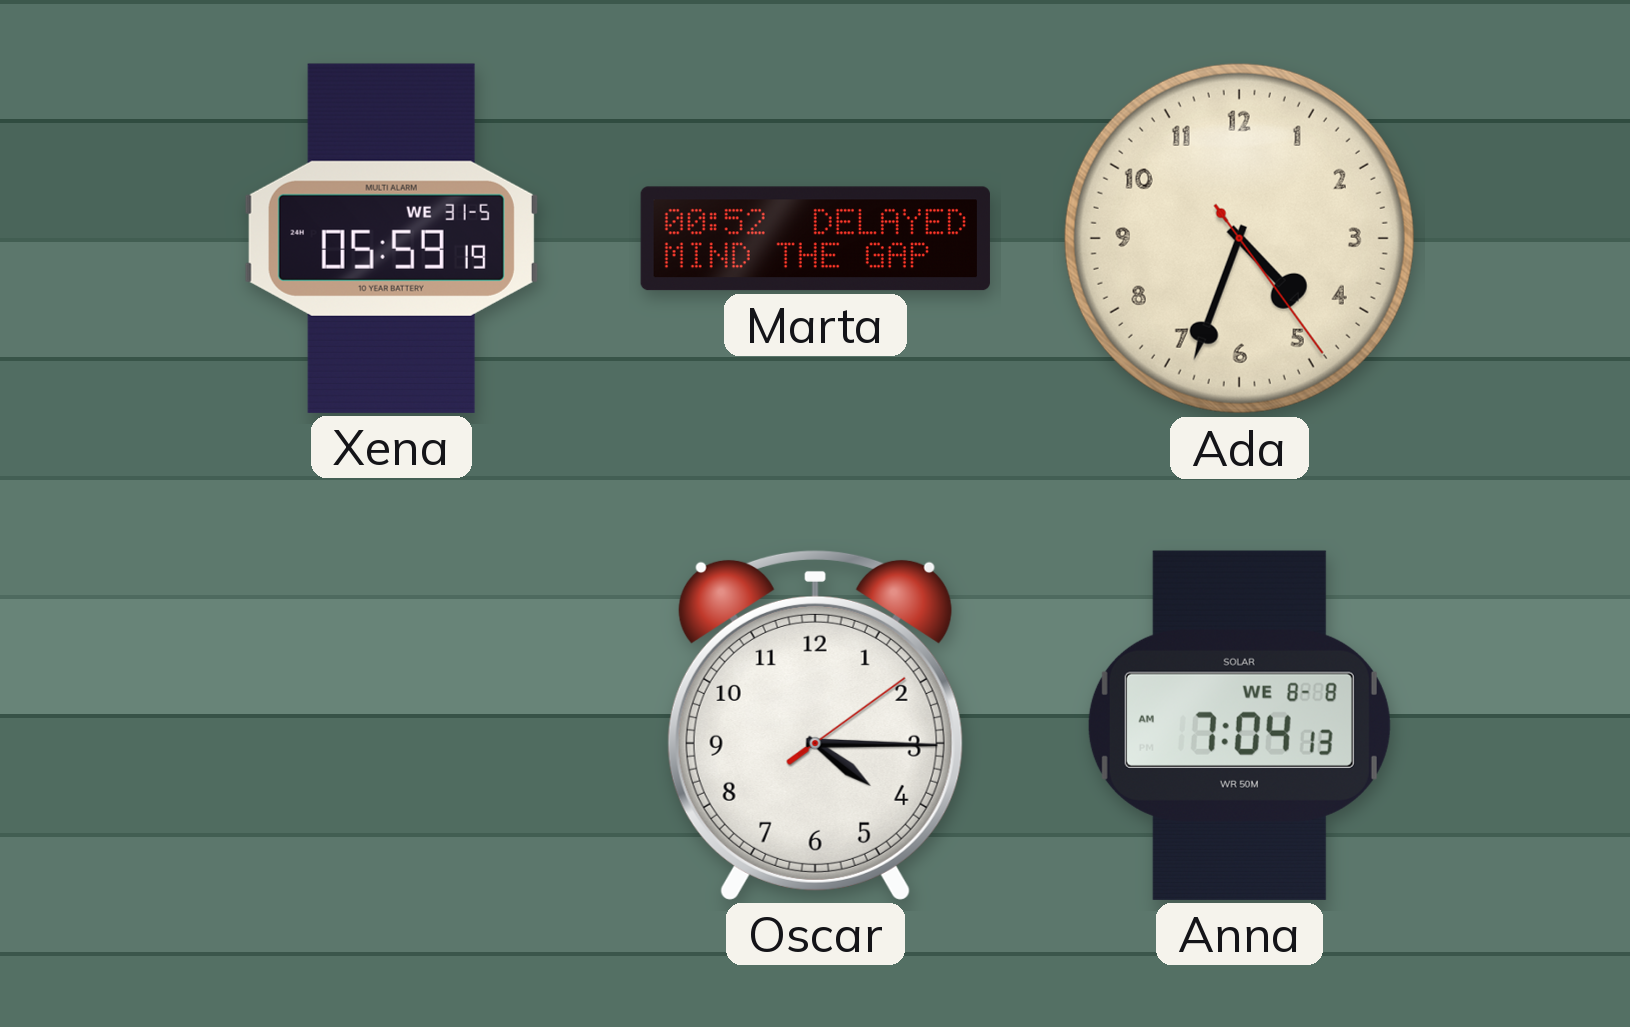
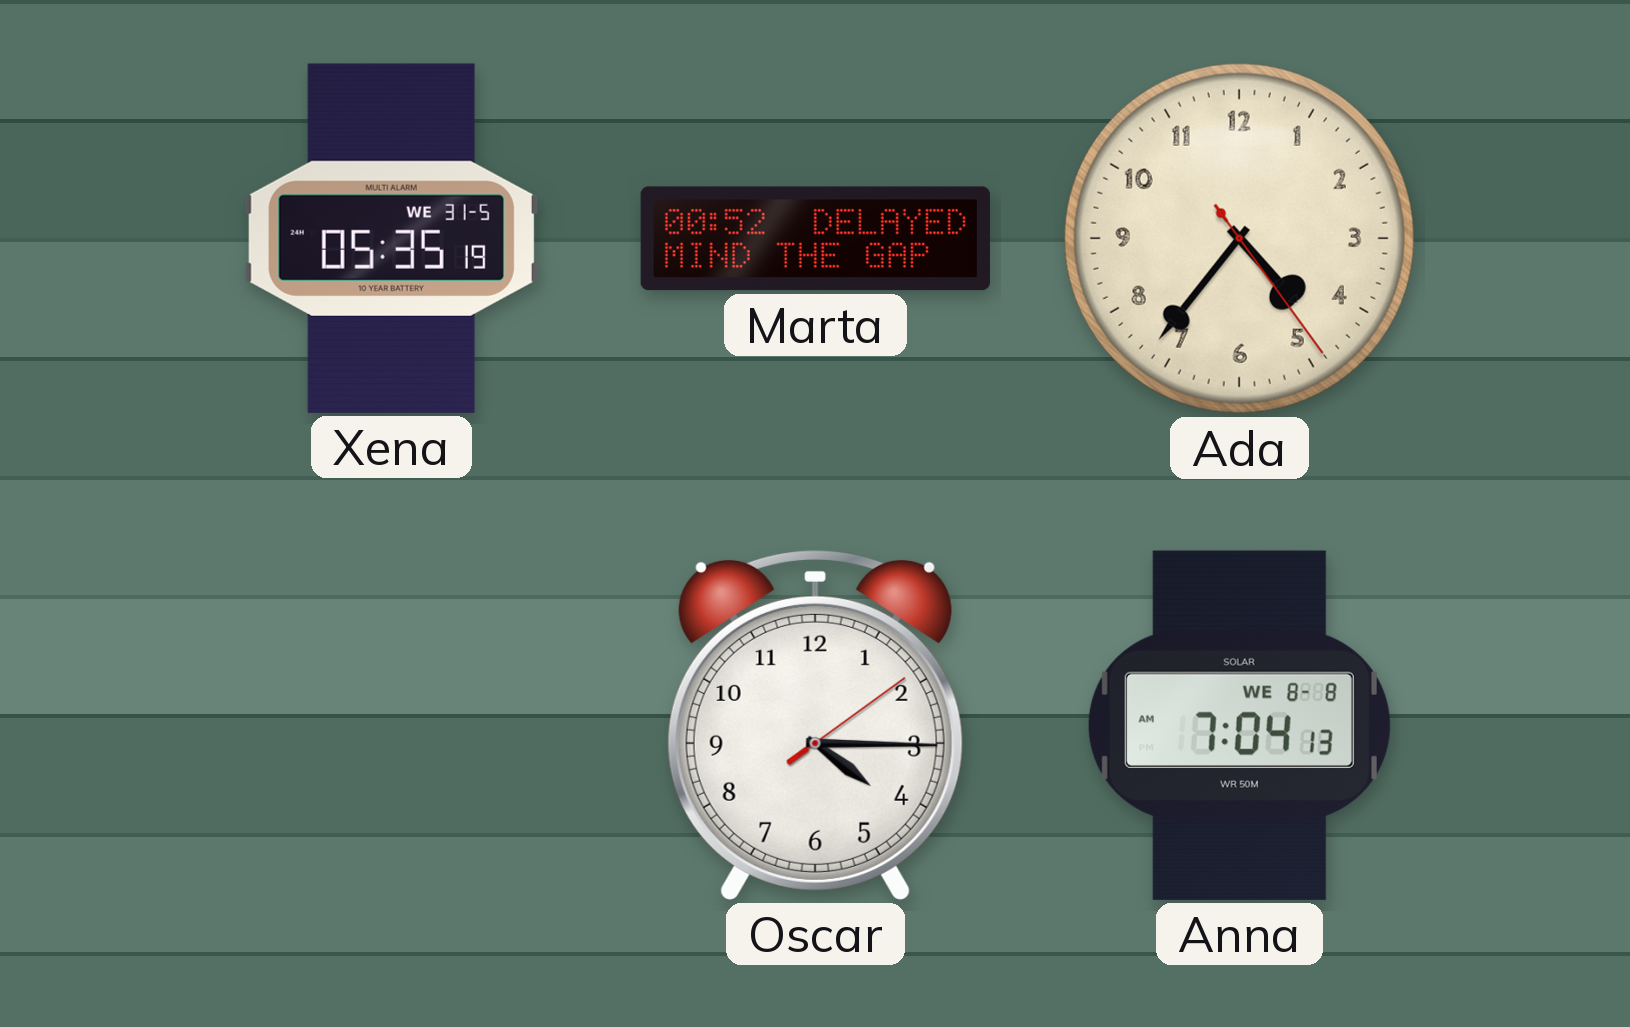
Xena: 05:59 -> 05:35 (391, 238)
Ada: 4:33 -> 4:36 (1239, 238)
